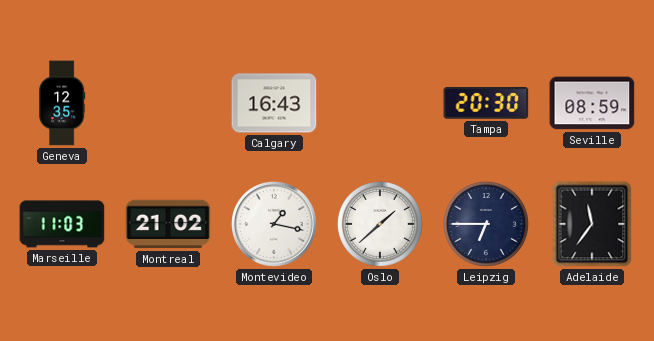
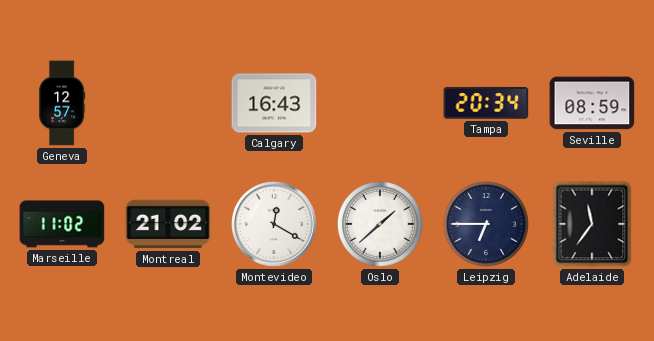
Geneva: 12:35 -> 12:57 (62, 103)
Tampa: 20:30 -> 20:34 (486, 103)
Marseille: 11:03 -> 11:02 (62, 224)
Montevideo: 1:17 -> 12:20 (275, 225)
